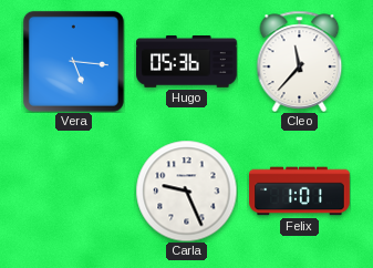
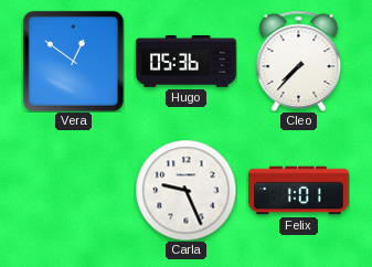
Vera: 5:16 -> 12:51 (73, 61)
Cleo: 11:37 -> 7:37 (299, 61)
